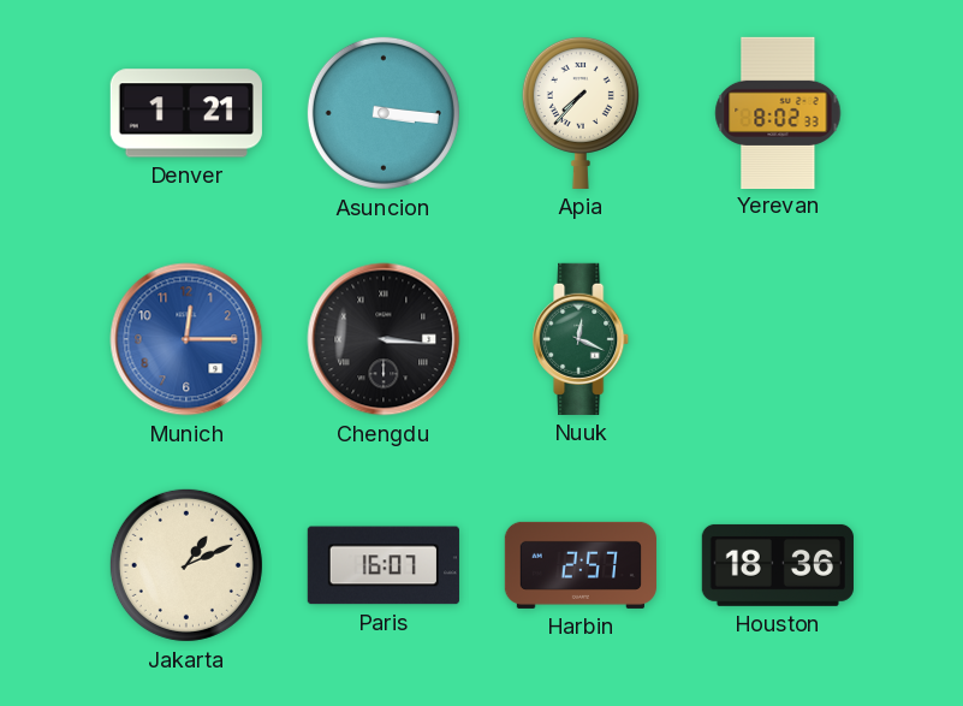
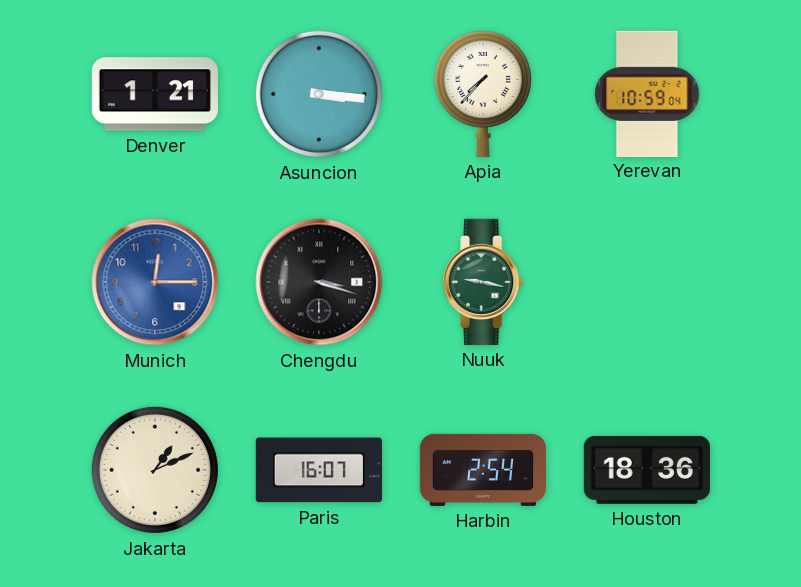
Yerevan: 8:02 -> 10:59 (647, 93)
Chengdu: 3:16 -> 3:18 (319, 282)
Nuuk: 12:19 -> 9:17 (484, 282)
Harbin: 2:57 -> 2:54 (482, 470)
